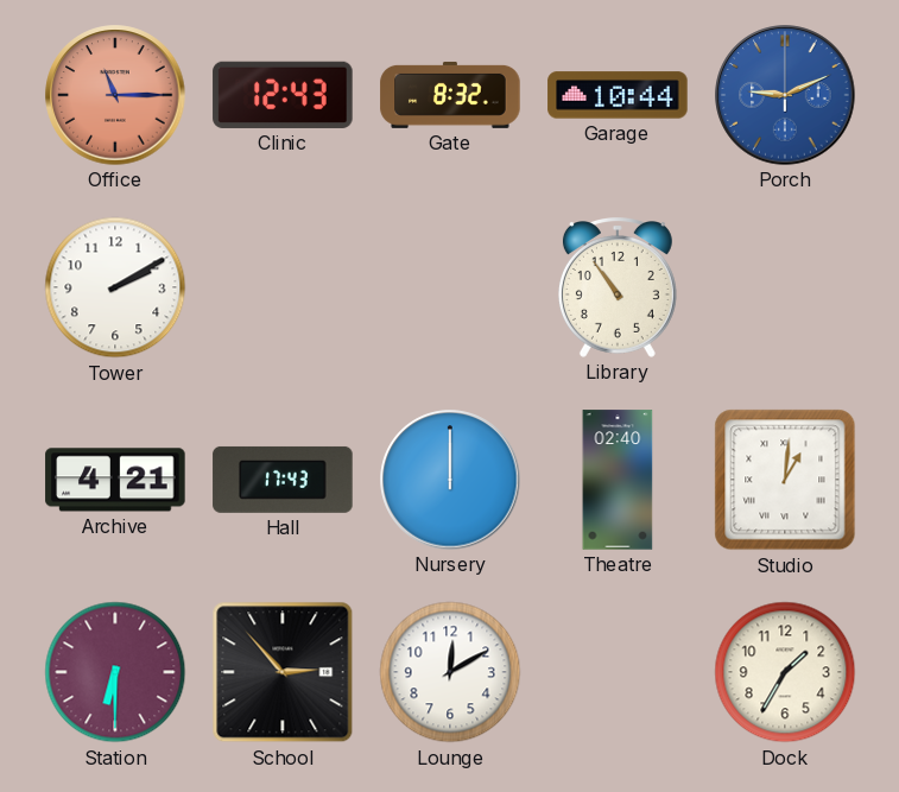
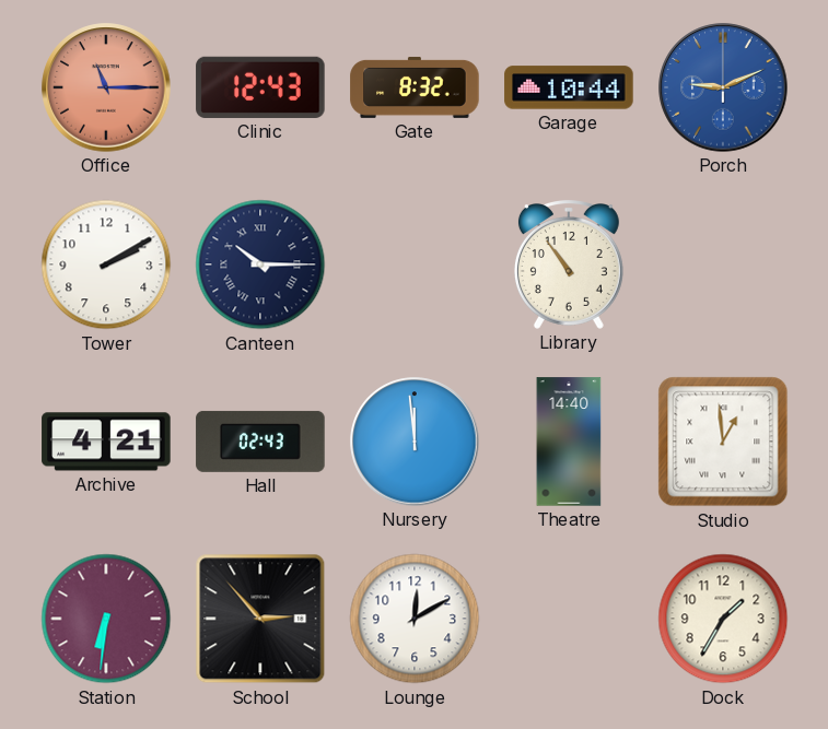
Canteen: none -> 10:15 (260, 264)
Hall: 17:43 -> 02:43 (260, 442)
Nursery: 12:00 -> 11:59 (415, 442)
Theatre: 02:40 -> 14:40 (569, 442)
Studio: 1:01 -> 12:59 (723, 442)
Station: 6:30 -> 6:31 (106, 619)
